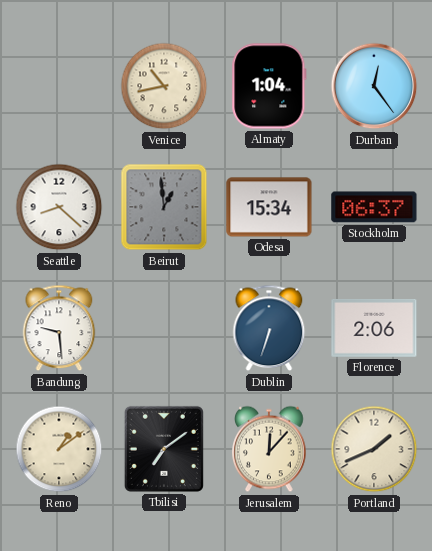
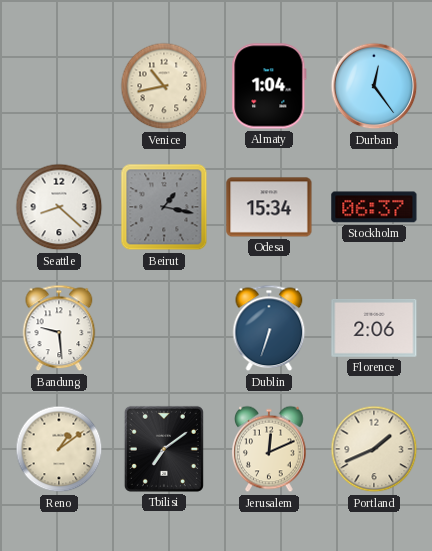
Beirut: 12:59 -> 1:17 (164, 207)
Jerusalem: 12:07 -> 12:11 (269, 449)
